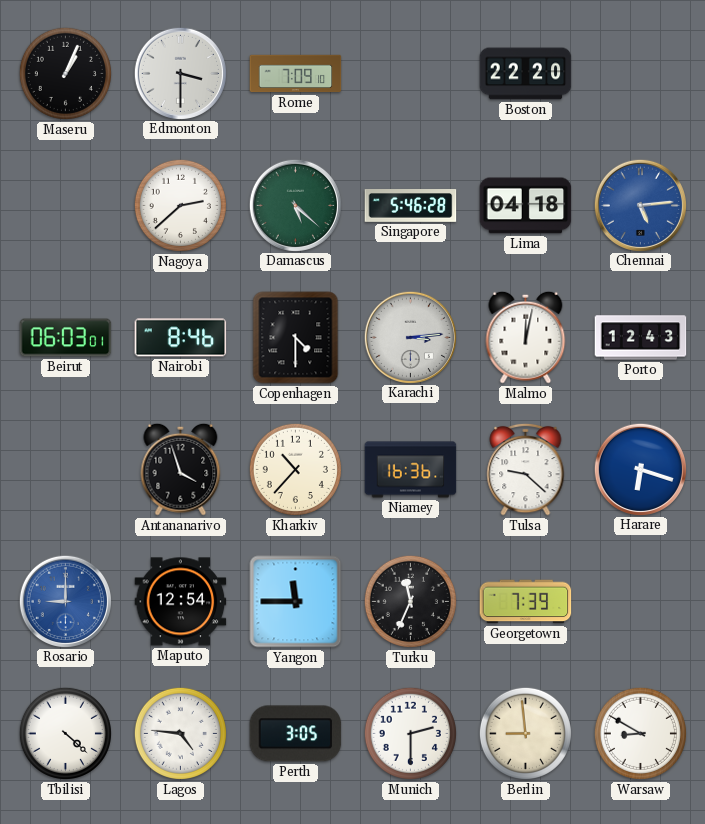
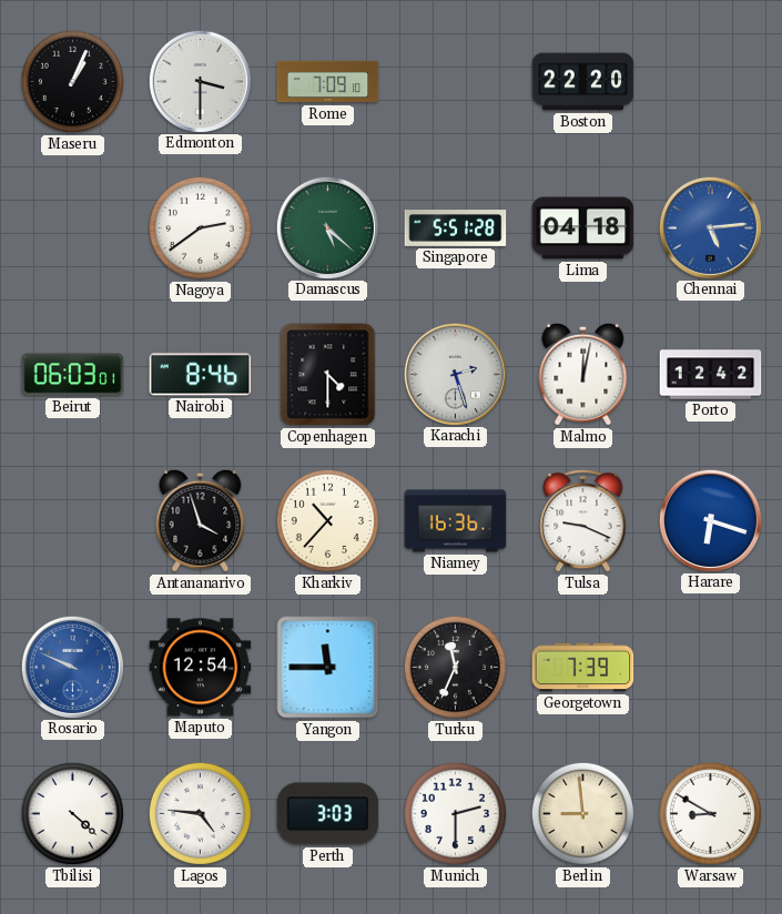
Nagoya: 2:38 -> 2:39 (200, 227)
Singapore: 5:46 -> 5:51 (456, 228)
Karachi: 3:14 -> 2:27 (455, 374)
Porto: 12:43 -> 12:42 (711, 375)
Tulsa: 9:22 -> 9:19 (583, 520)
Rosario: 9:00 -> 9:49 (72, 667)
Perth: 3:05 -> 3:03 (328, 814)
